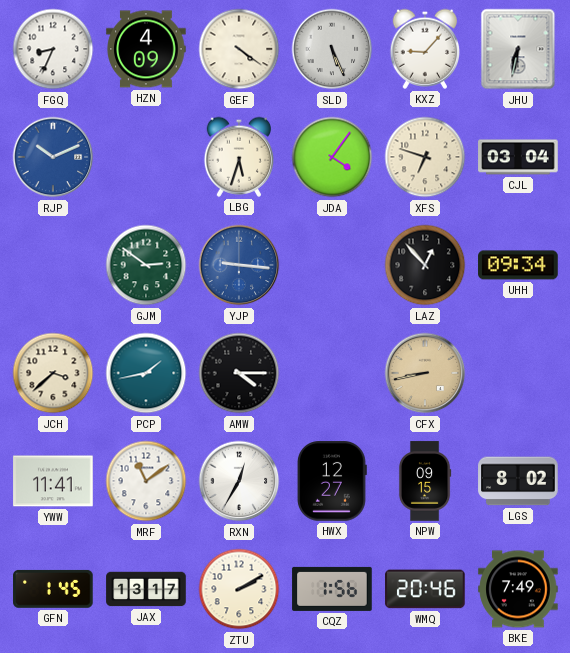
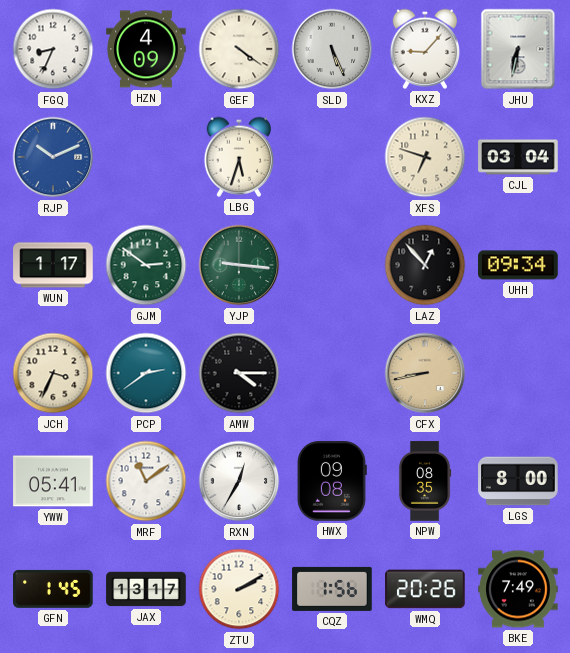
JDA: 4:06 -> none (332, 157)
WUN: none -> 1:17 (53, 265)
YJP dial: blue -> green (239, 265)
JCH: 3:38 -> 3:34 (53, 373)
PCP: 1:43 -> 2:39 (146, 373)
YWW: 11:41 -> 05:41 (53, 481)
HWX: 12:27 -> 09:08 (332, 481)
NPW: 09:15 -> 08:35 (425, 481)
LGS: 8:02 -> 8:00 (518, 481)
WMQ: 20:46 -> 20:26 (425, 589)
